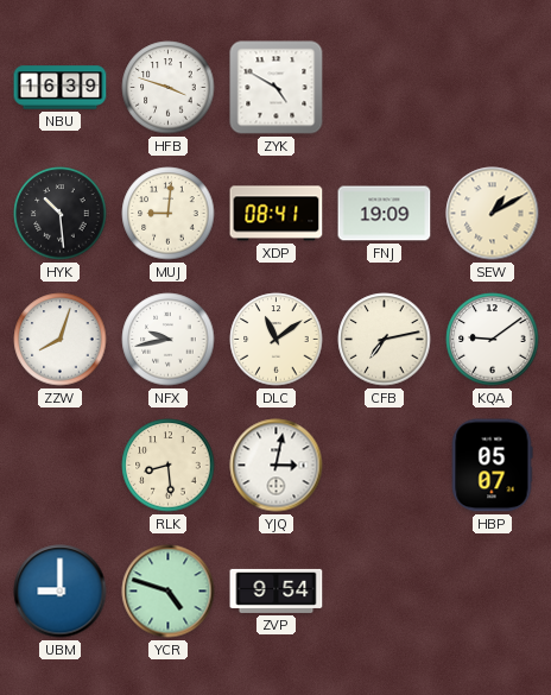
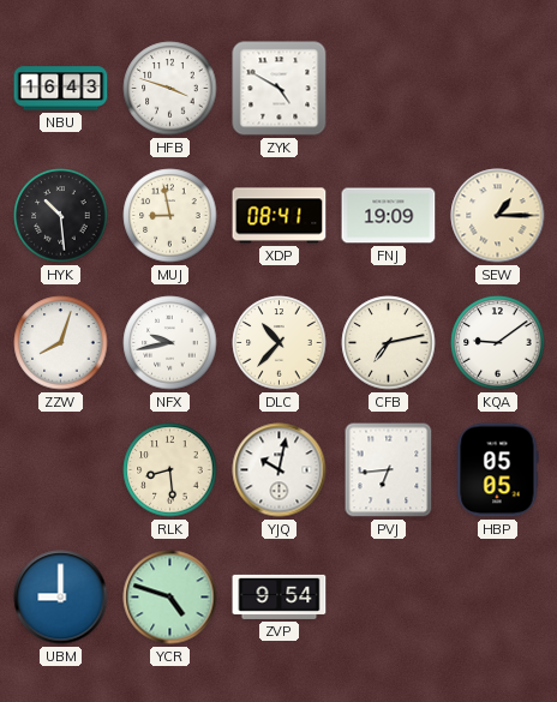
NBU: 16:39 -> 16:43 (61, 89)
MUJ: 9:01 -> 8:58 (170, 216)
SEW: 1:10 -> 1:15 (498, 216)
DLC: 11:09 -> 10:37 (280, 343)
YJQ: 3:02 -> 10:02 (280, 470)
PVJ: none -> 6:44 (389, 470)
HBP: 05:07 -> 05:05 (497, 470)
